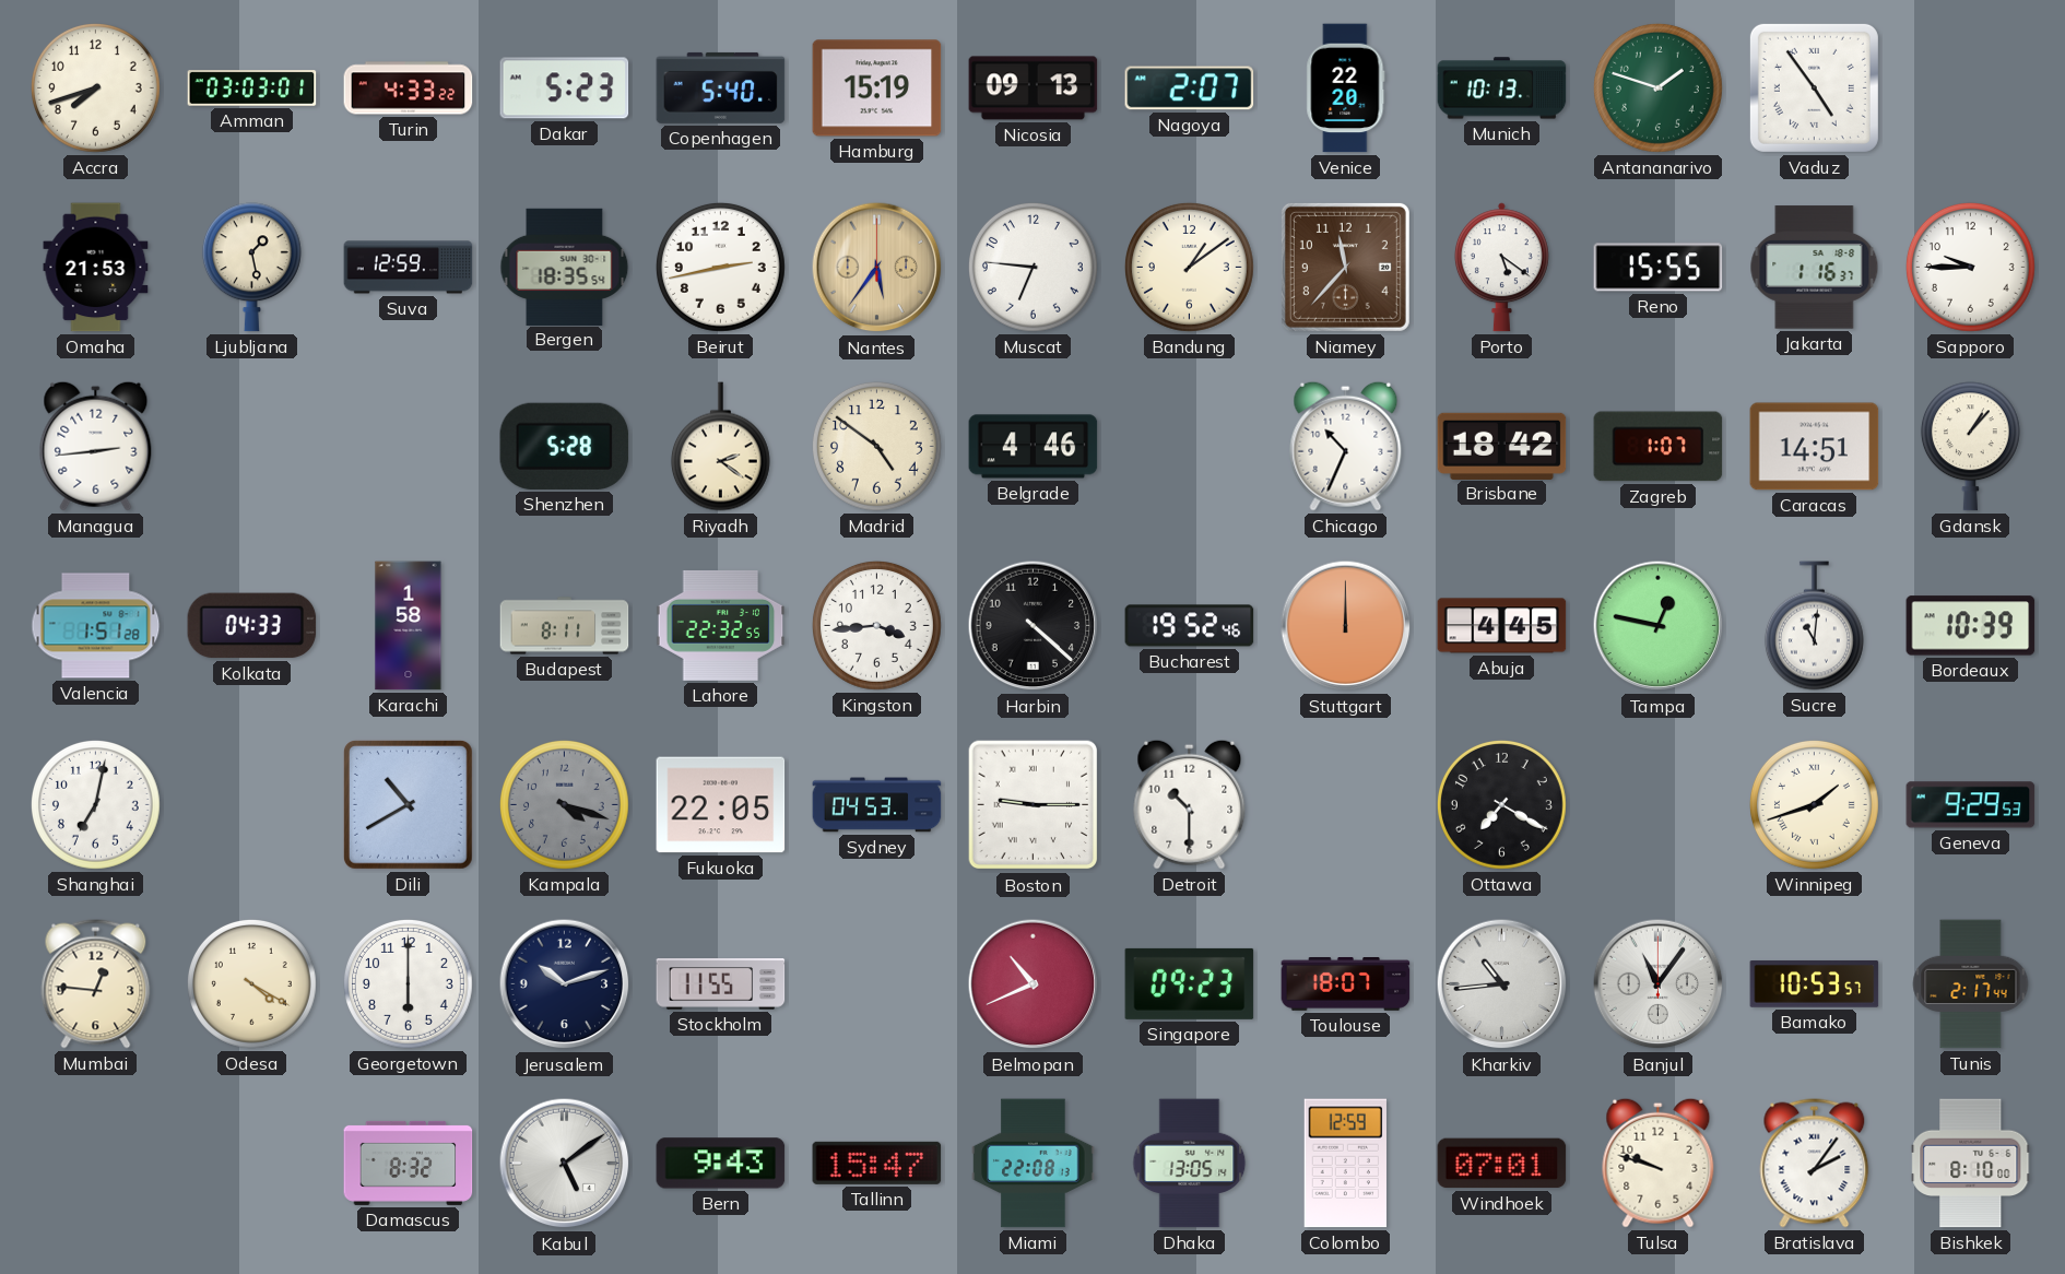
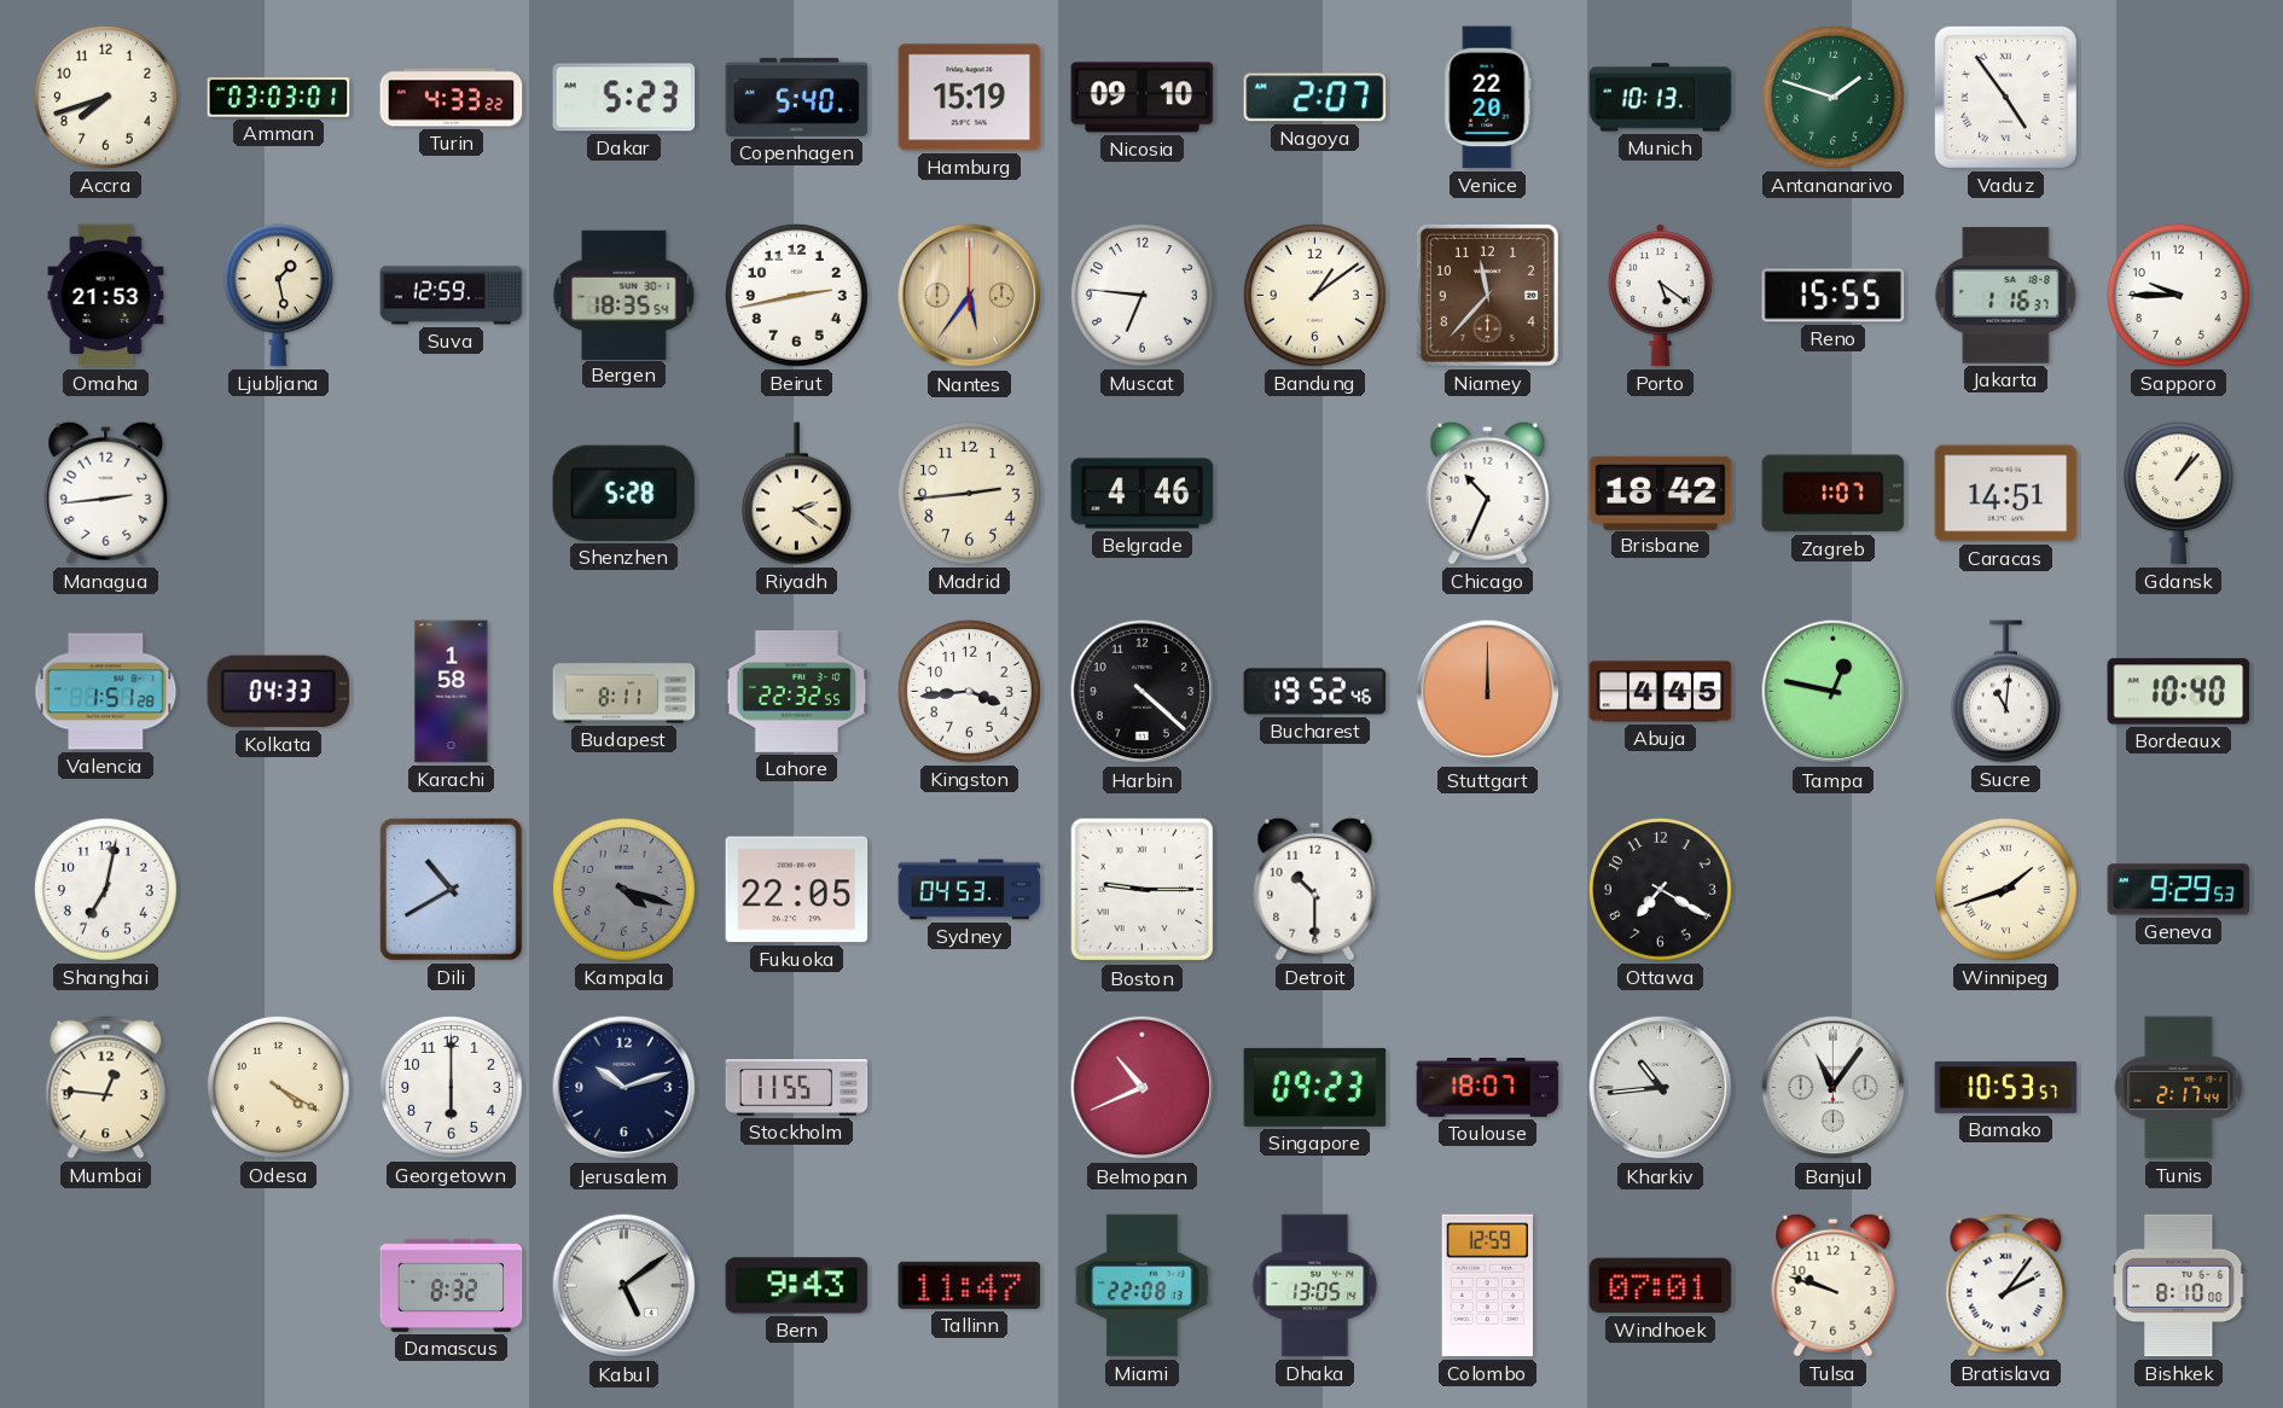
Nicosia: 09:13 -> 09:10 (1143, 98)
Madrid: 4:51 -> 2:44 (969, 493)
Bordeaux: 10:39 -> 10:40 (2179, 692)
Tallinn: 15:47 -> 11:47 (970, 1285)
